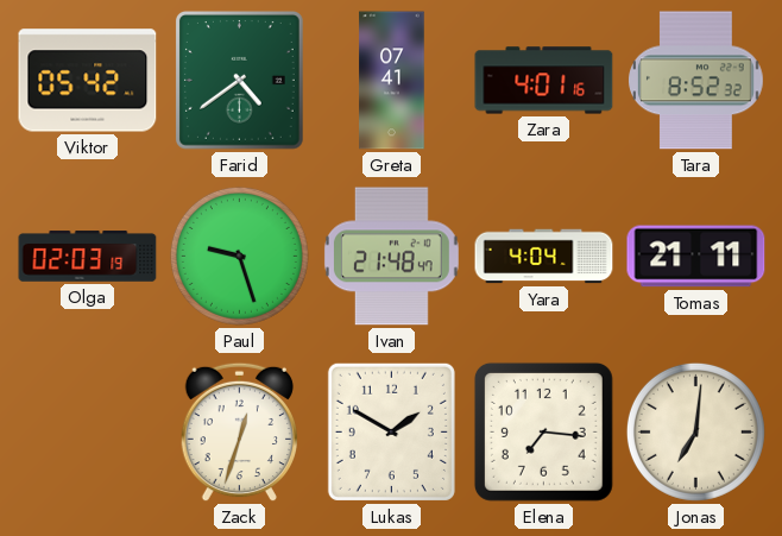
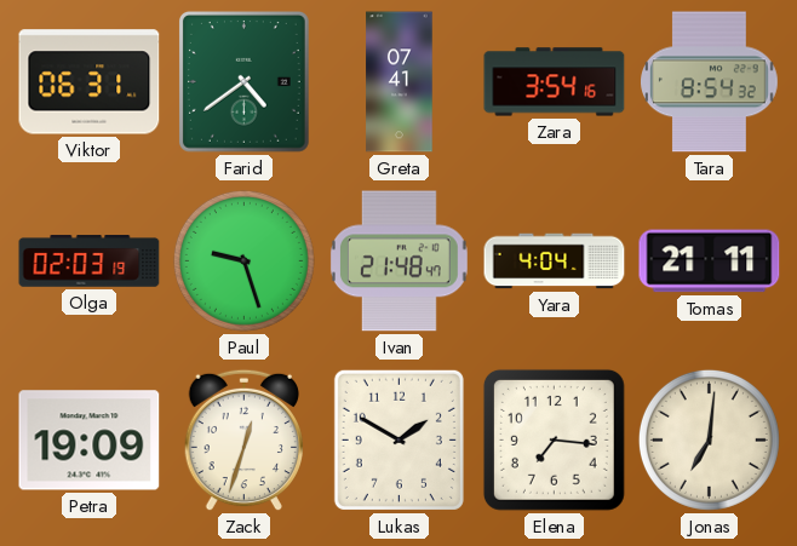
Viktor: 05:42 -> 06:31 (90, 82)
Zara: 4:01 -> 3:54 (555, 82)
Tara: 8:52 -> 8:54 (710, 82)
Petra: none -> 19:09 (90, 441)
